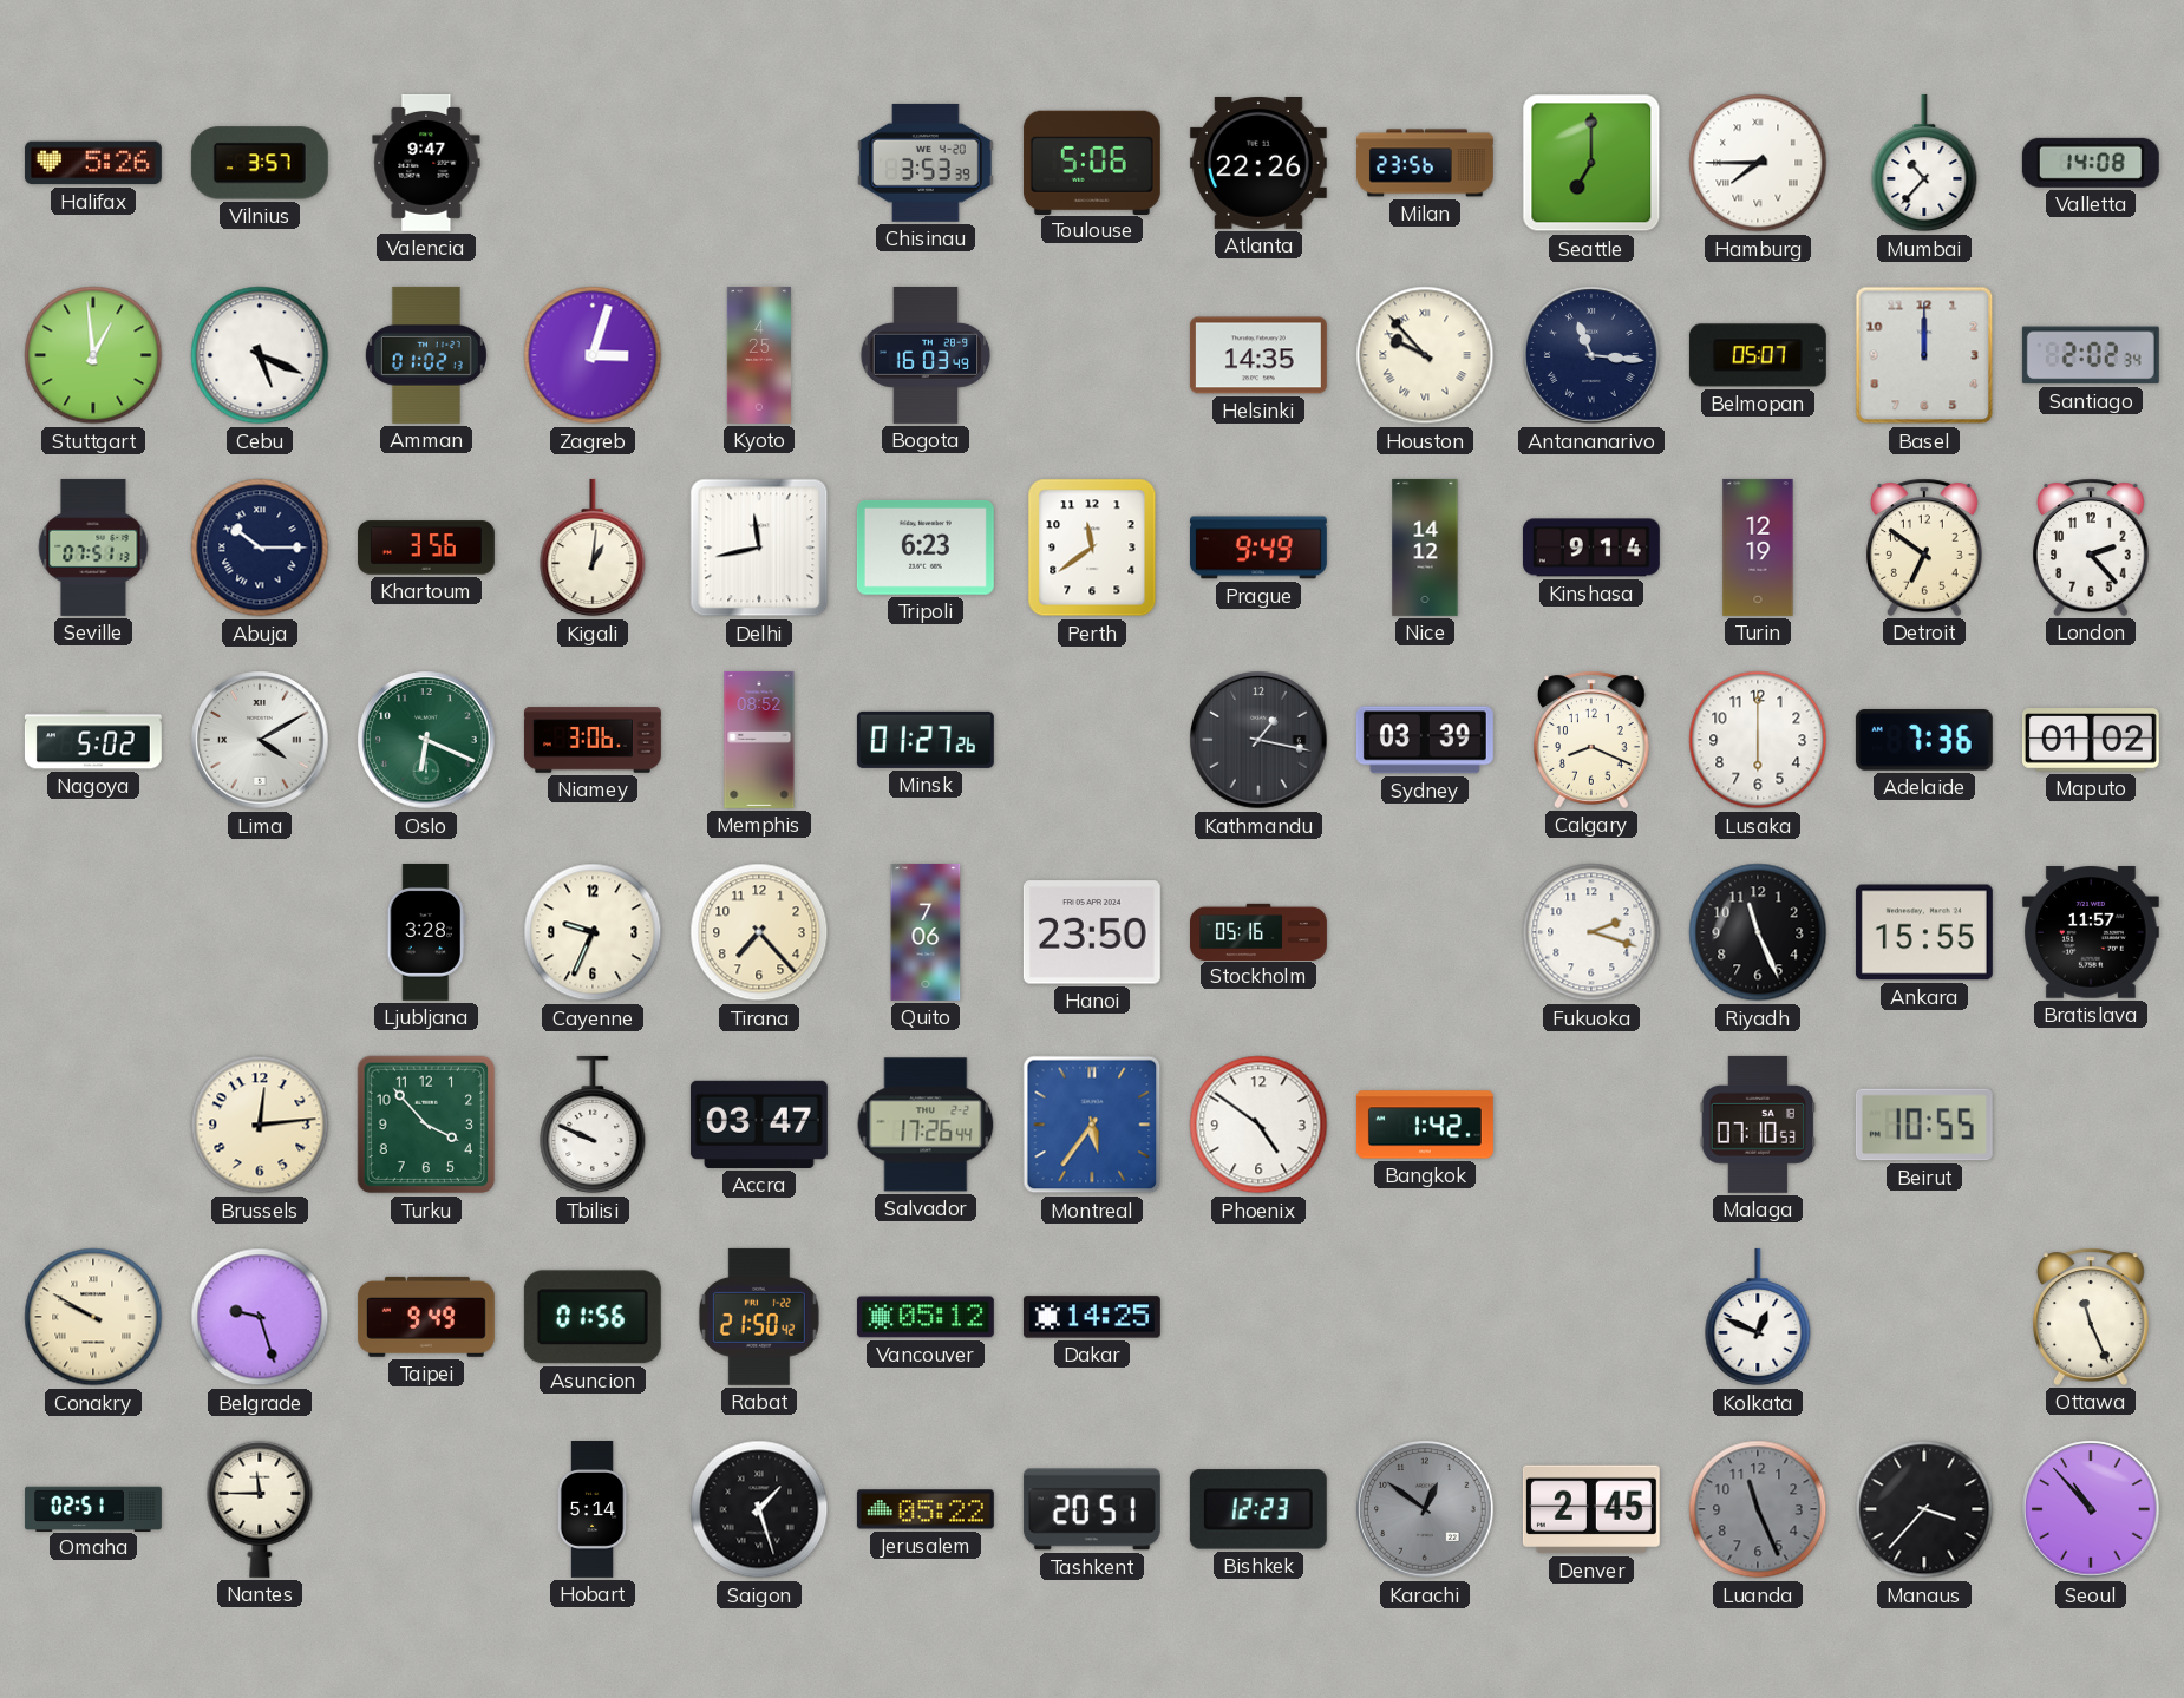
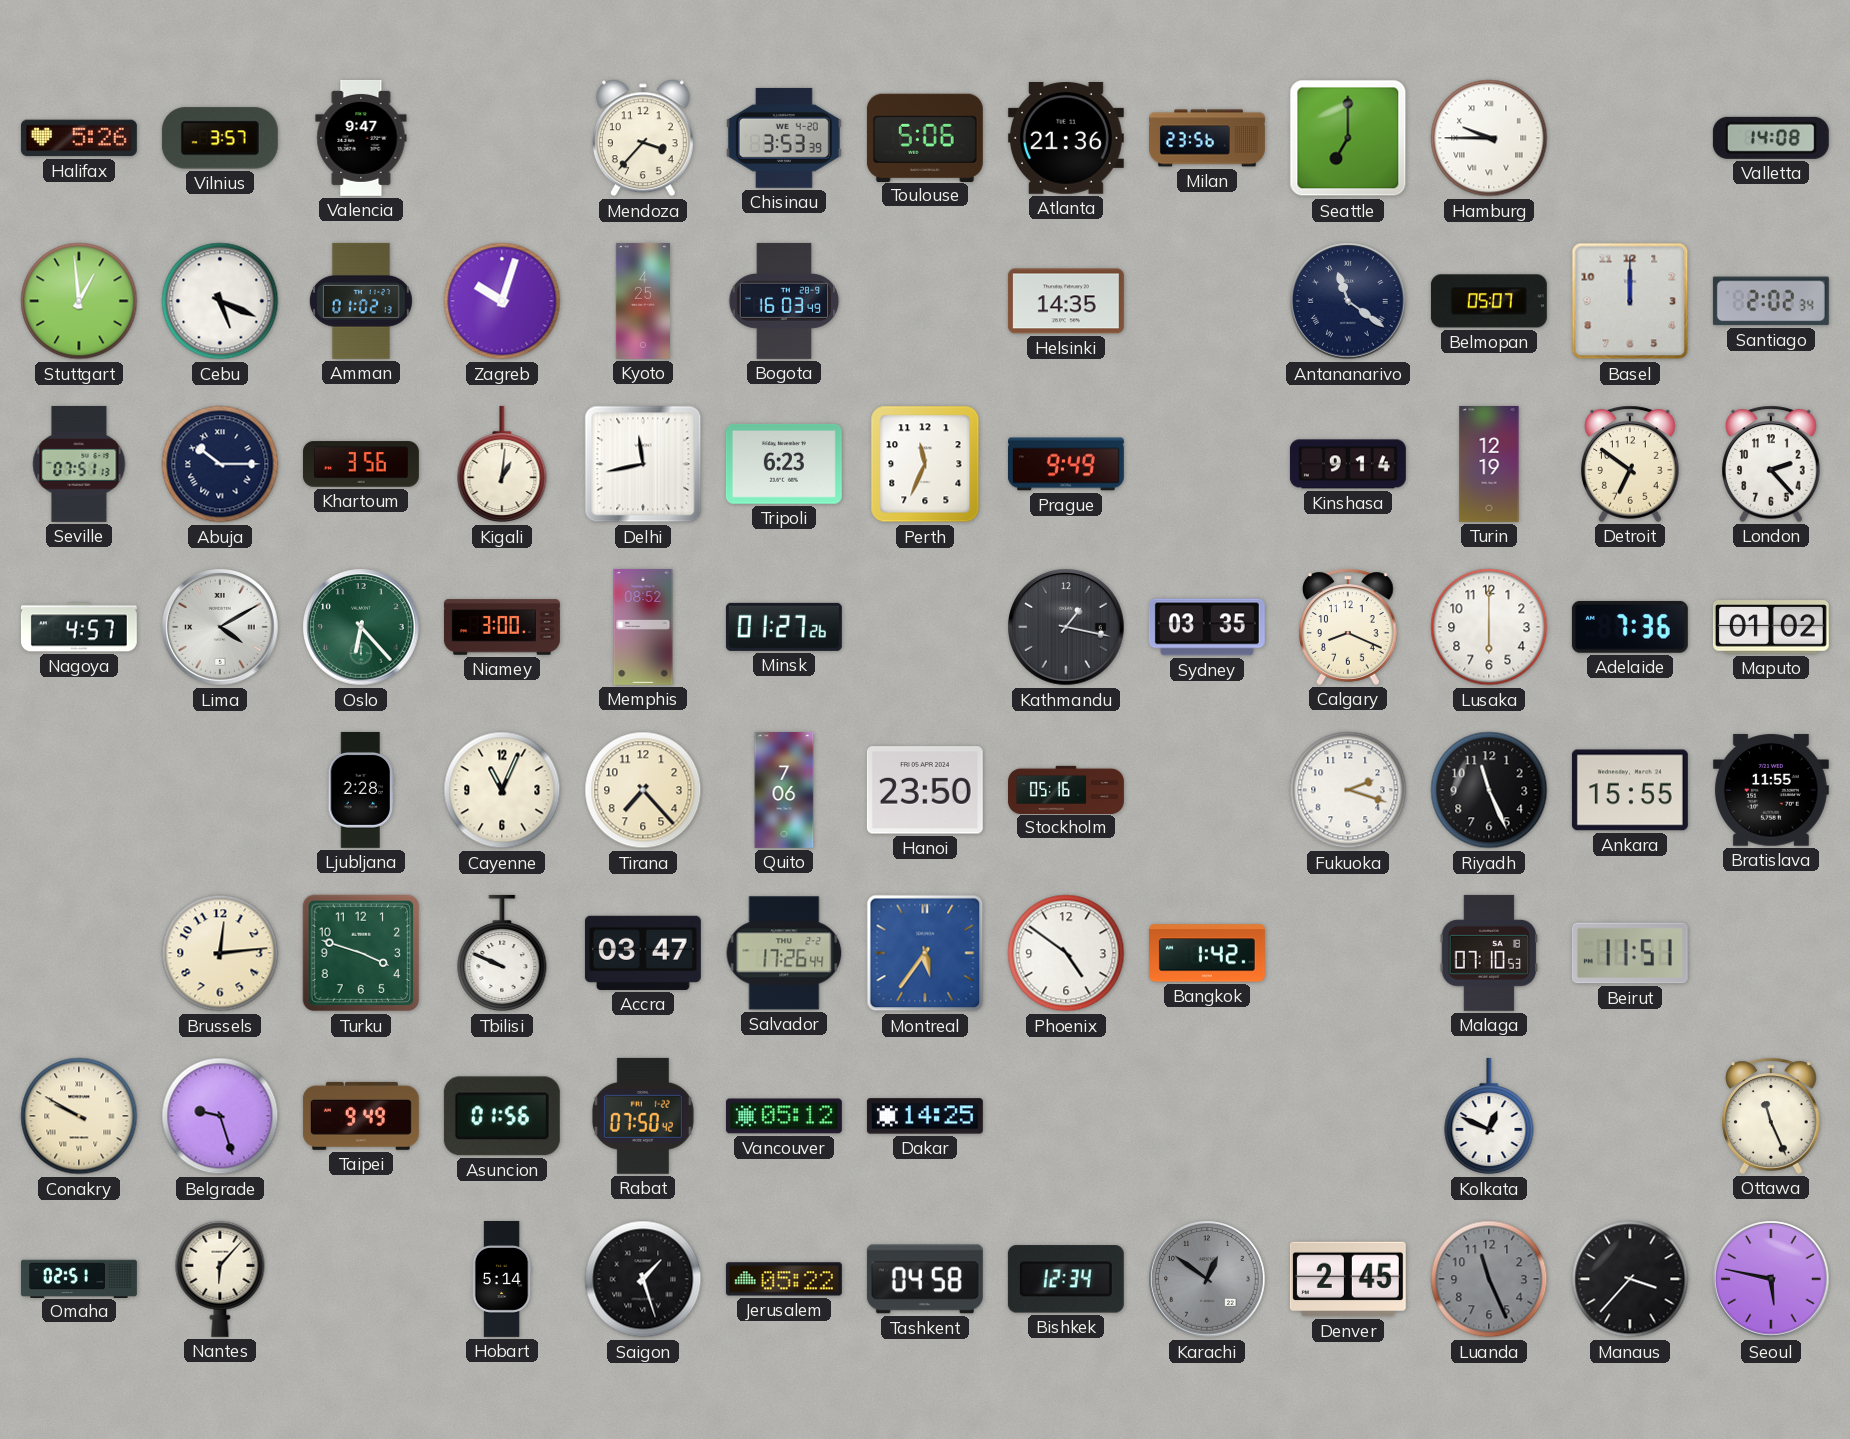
Mendoza: none -> 3:37 (643, 138)
Atlanta: 22:26 -> 21:36 (1066, 139)
Hamburg: 7:45 -> 9:45 (1489, 138)
Mumbai: 10:37 -> none (1924, 163)
Zagreb: 3:03 -> 10:03 (502, 301)
Houston: 9:53 -> none (1425, 355)
Antananarivo: 11:16 -> 11:21 (1348, 301)
Perth: 11:39 -> 11:34 (925, 464)
Nice: 14:12 -> none (1425, 548)
Nagoya: 5:02 -> 4:57 (79, 627)
Oslo: 6:19 -> 6:23 (361, 627)
Niamey: 3:06 -> 3:00 (502, 627)
Sydney: 03:39 -> 03:35 (1207, 627)
Ljubljana: 3:28 -> 2:28 (361, 790)
Cayenne: 9:34 -> 11:04 (502, 790)
Bratislava: 11:57 -> 11:55 (1771, 790)
Turku: 3:53 -> 3:48 (361, 953)
Beirut: 10:55 -> 11:51 (1630, 953)
Rabat: 21:50 -> 07:50 (643, 1116)
Nantes: 11:45 -> 6:07 (220, 1279)
Tashkent: 20:51 -> 04:58 (925, 1279)
Bishkek: 12:23 -> 12:34 (1066, 1279)
Seoul: 10:53 -> 5:47 (1771, 1279)
